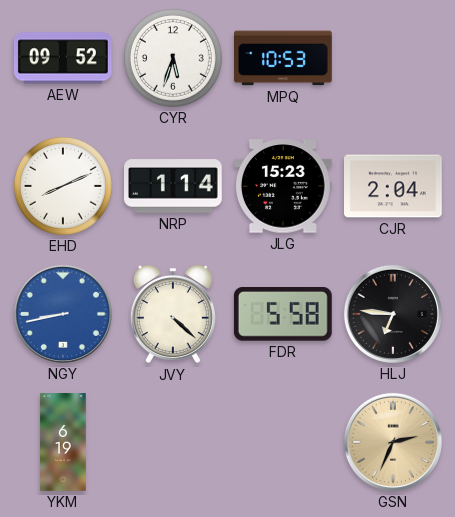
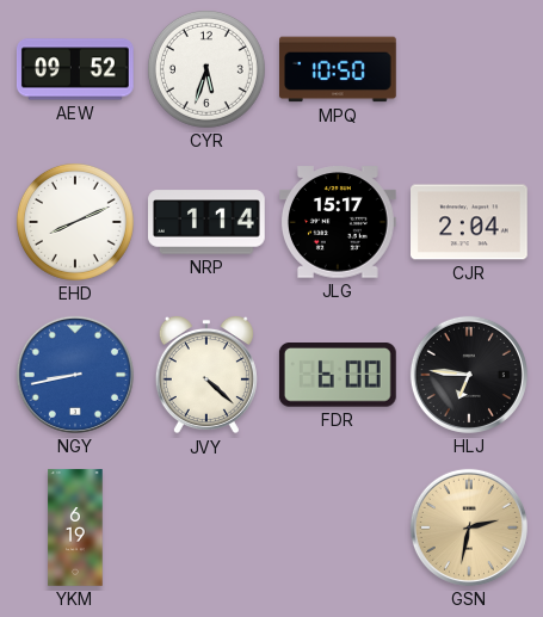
MPQ: 10:53 -> 10:50 (339, 69)
JLG: 15:23 -> 15:17 (338, 222)
FDR: 5:58 -> 6:00 (338, 376)
GSN: 2:34 -> 2:32 (469, 527)
